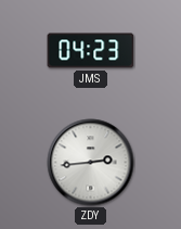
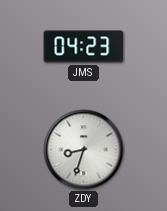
ZDY: 2:44 -> 8:33 (84, 150)
